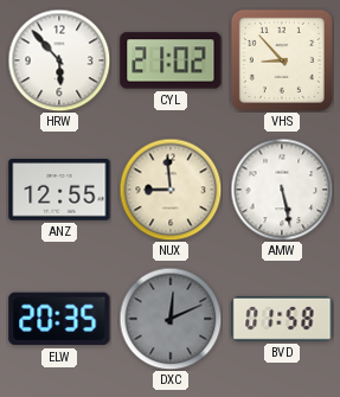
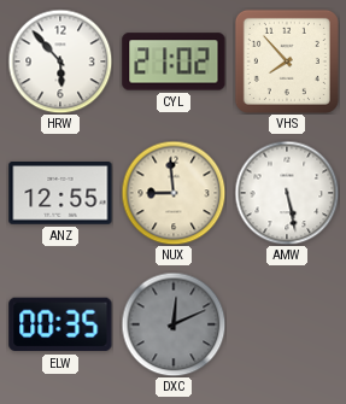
VHS: 8:53 -> 7:53 (287, 62)
ELW: 20:35 -> 00:35 (60, 324)
BVD: 01:58 -> none (282, 319)
